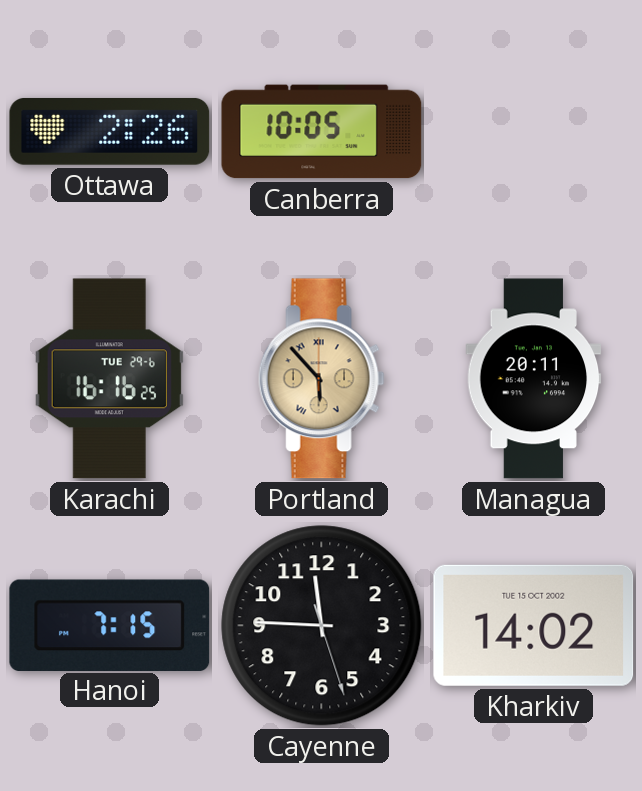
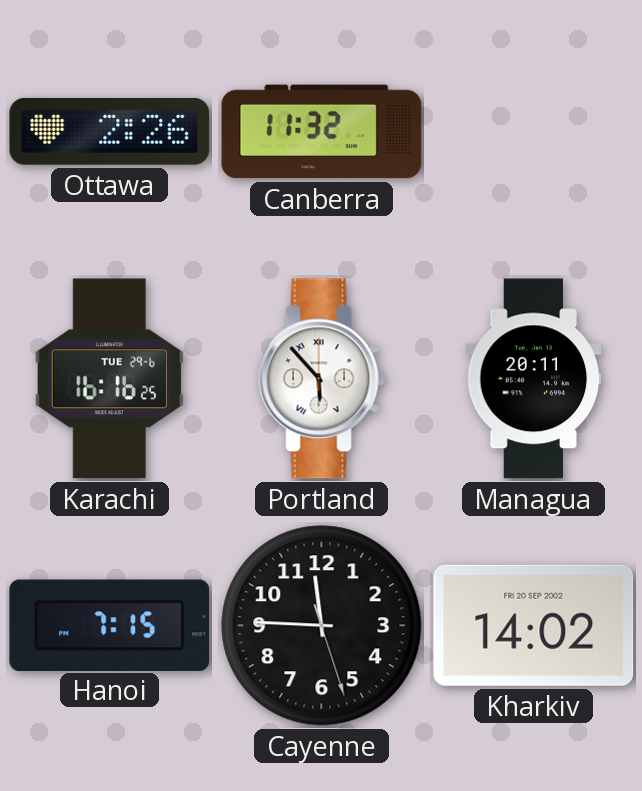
Canberra: 10:05 -> 11:32 (322, 132)
Portland dial: champagne -> white (321, 379)
Kharkiv date: TUE 15 OCT 2002 -> FRI 20 SEP 2002 (534, 625)
